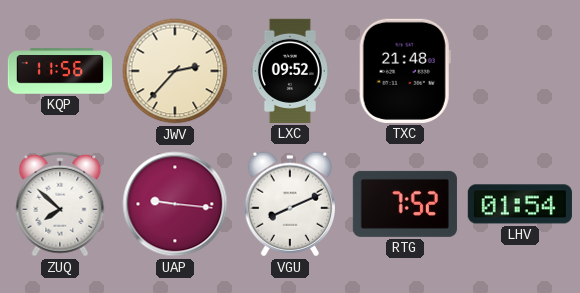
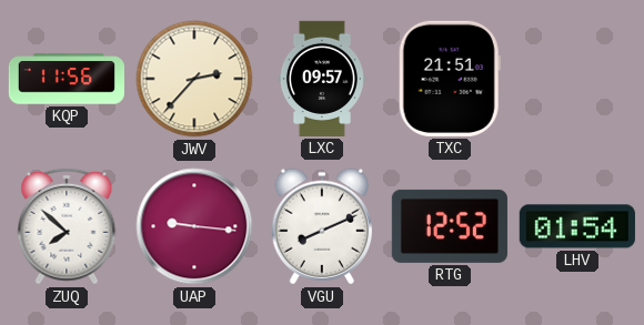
LXC: 09:52 -> 09:57 (322, 79)
TXC: 21:48 -> 21:51 (450, 79)
RTG: 7:52 -> 12:52 (450, 226)
